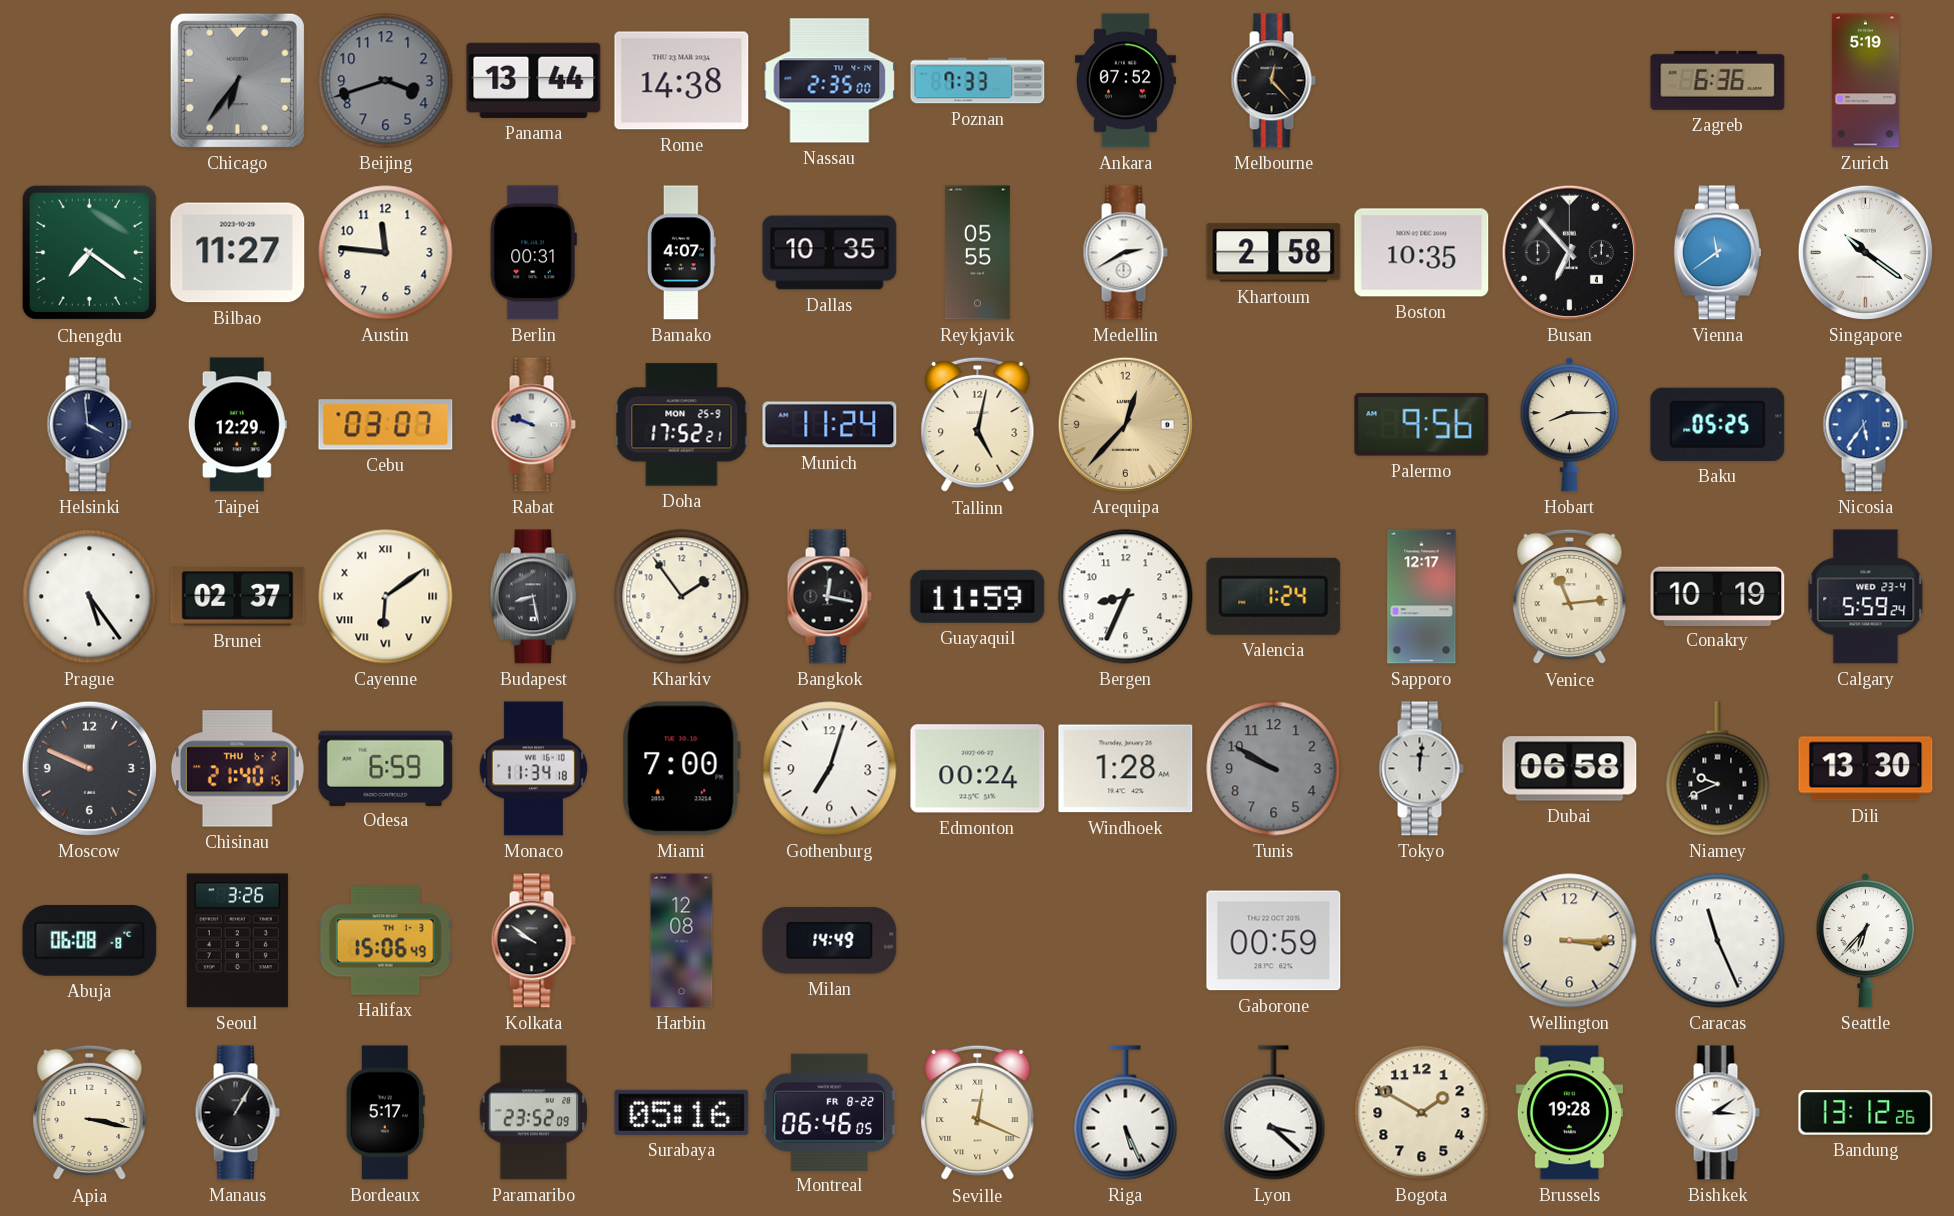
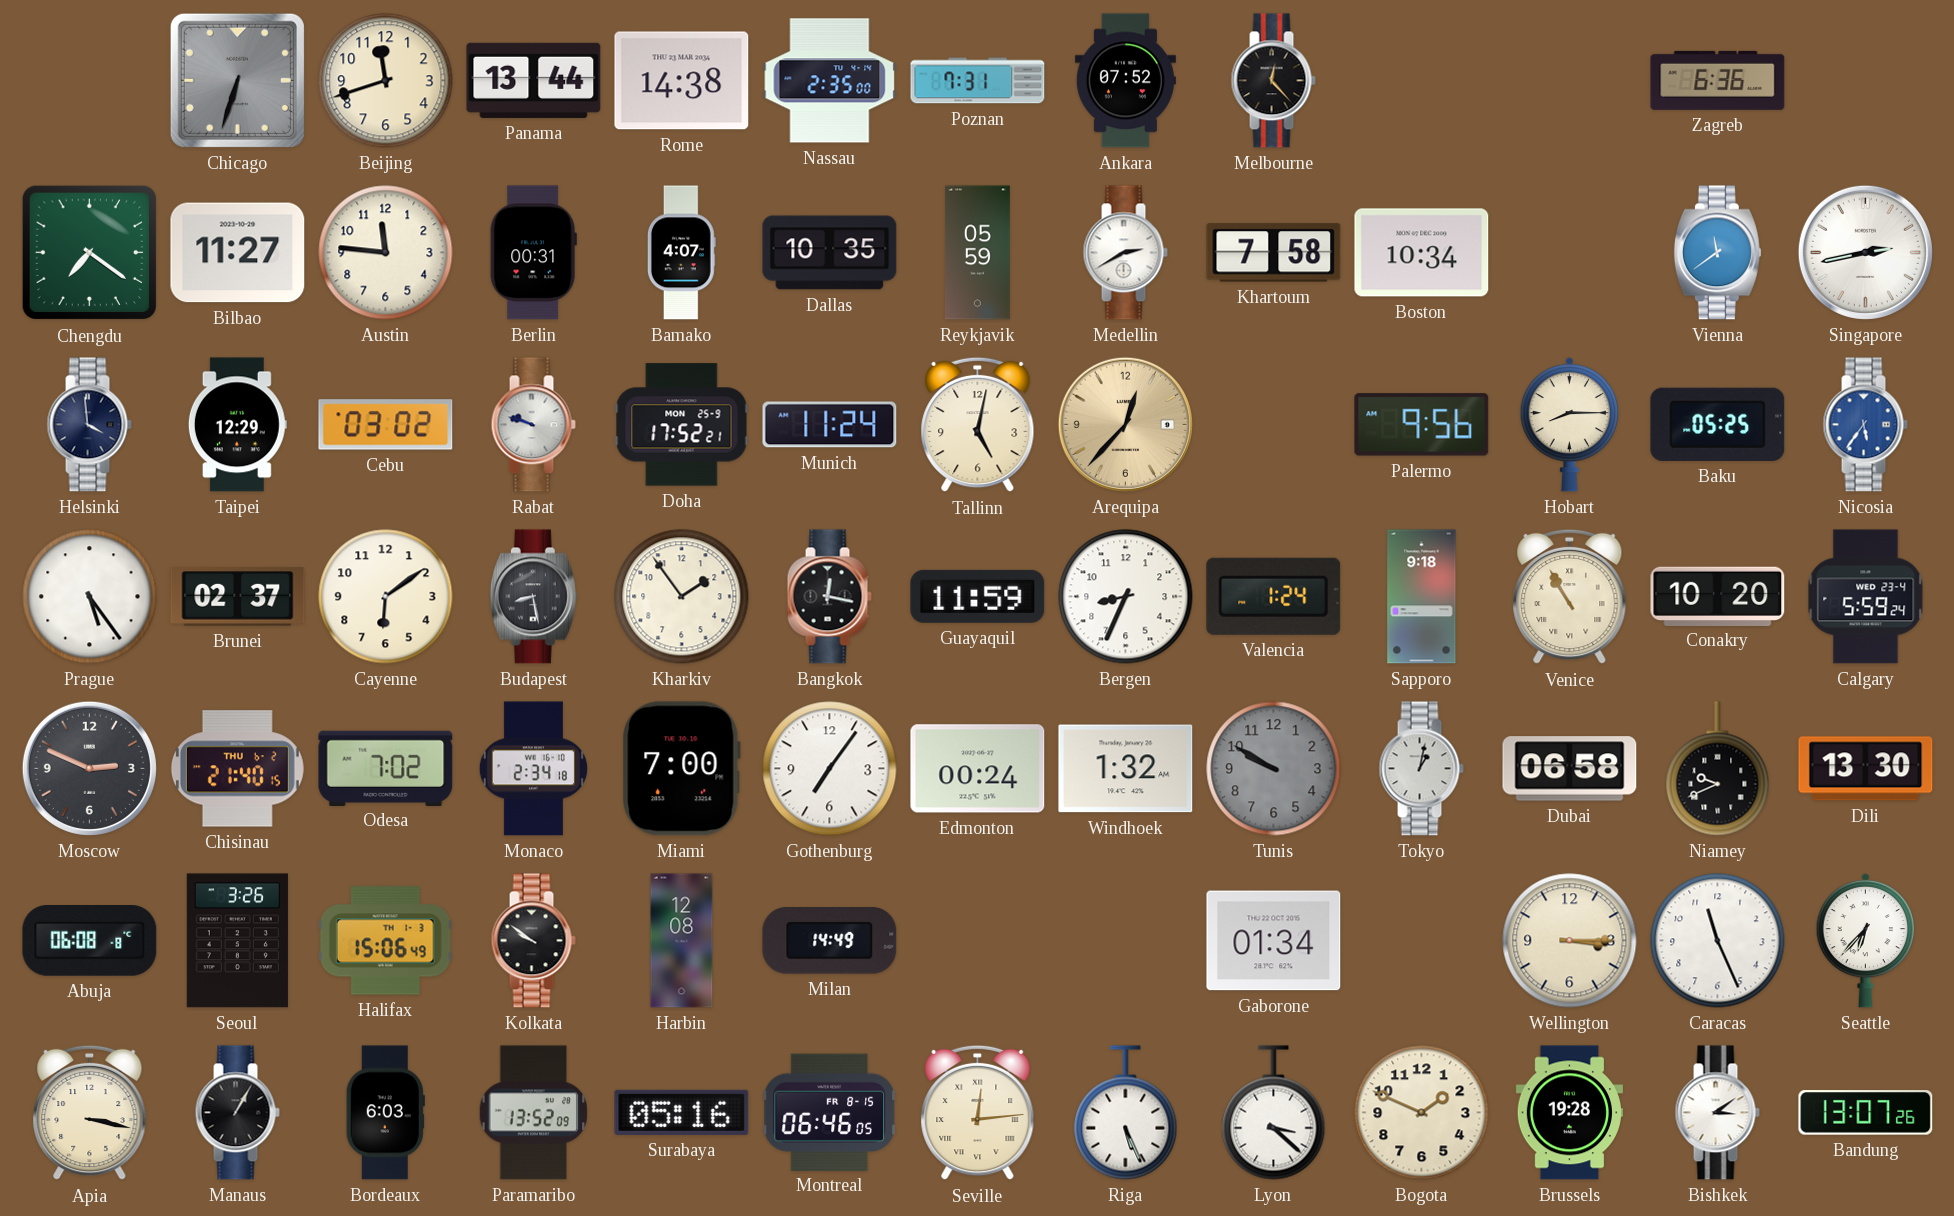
Chicago: 6:36 -> 6:33 (237, 80)
Beijing: 3:42 -> 11:42 (386, 81)
Beijing dial: grey -> cream (386, 81)
Poznan: 7:33 -> 7:31 (978, 81)
Zurich: 5:19 -> none (1865, 81)
Reykjavik: 05:55 -> 05:59 (977, 253)
Khartoum: 2:58 -> 7:58 (1274, 253)
Boston: 10:35 -> 10:34 (1422, 253)
Busan: 6:53 -> none (1569, 252)
Singapore: 10:21 -> 2:43 (1865, 252)
Cebu: 03:07 -> 03:02 (386, 425)
Cayenne numerals: Roman -> Arabic (386, 597)
Sapporo: 12:17 -> 9:18 (1422, 597)
Venice: 11:14 -> 10:55 (1570, 597)
Conakry: 10:19 -> 10:20 (1718, 596)
Moscow: 9:49 -> 2:49 (89, 768)
Odesa: 6:59 -> 7:02 (386, 768)
Monaco: 11:34 -> 2:34 (533, 769)
Gothenburg: 7:03 -> 7:06 (830, 769)
Windhoek: 1:28 -> 1:32 (1126, 769)
Tokyo: 12:01 -> 1:02 (1421, 769)
Gaborone: 00:59 -> 01:34 (1274, 941)
Bordeaux: 5:17 -> 6:03 (385, 1113)
Paramaribo: 23:52 -> 13:52 (534, 1113)
Montreal date: FR 8-22 -> FR 8-15 (830, 1112)
Seville: 12:19 -> 12:14 (978, 1113)
Bogota: 1:50 -> 1:49 (1422, 1113)
Bandung: 13:12 -> 13:07 (1866, 1113)
